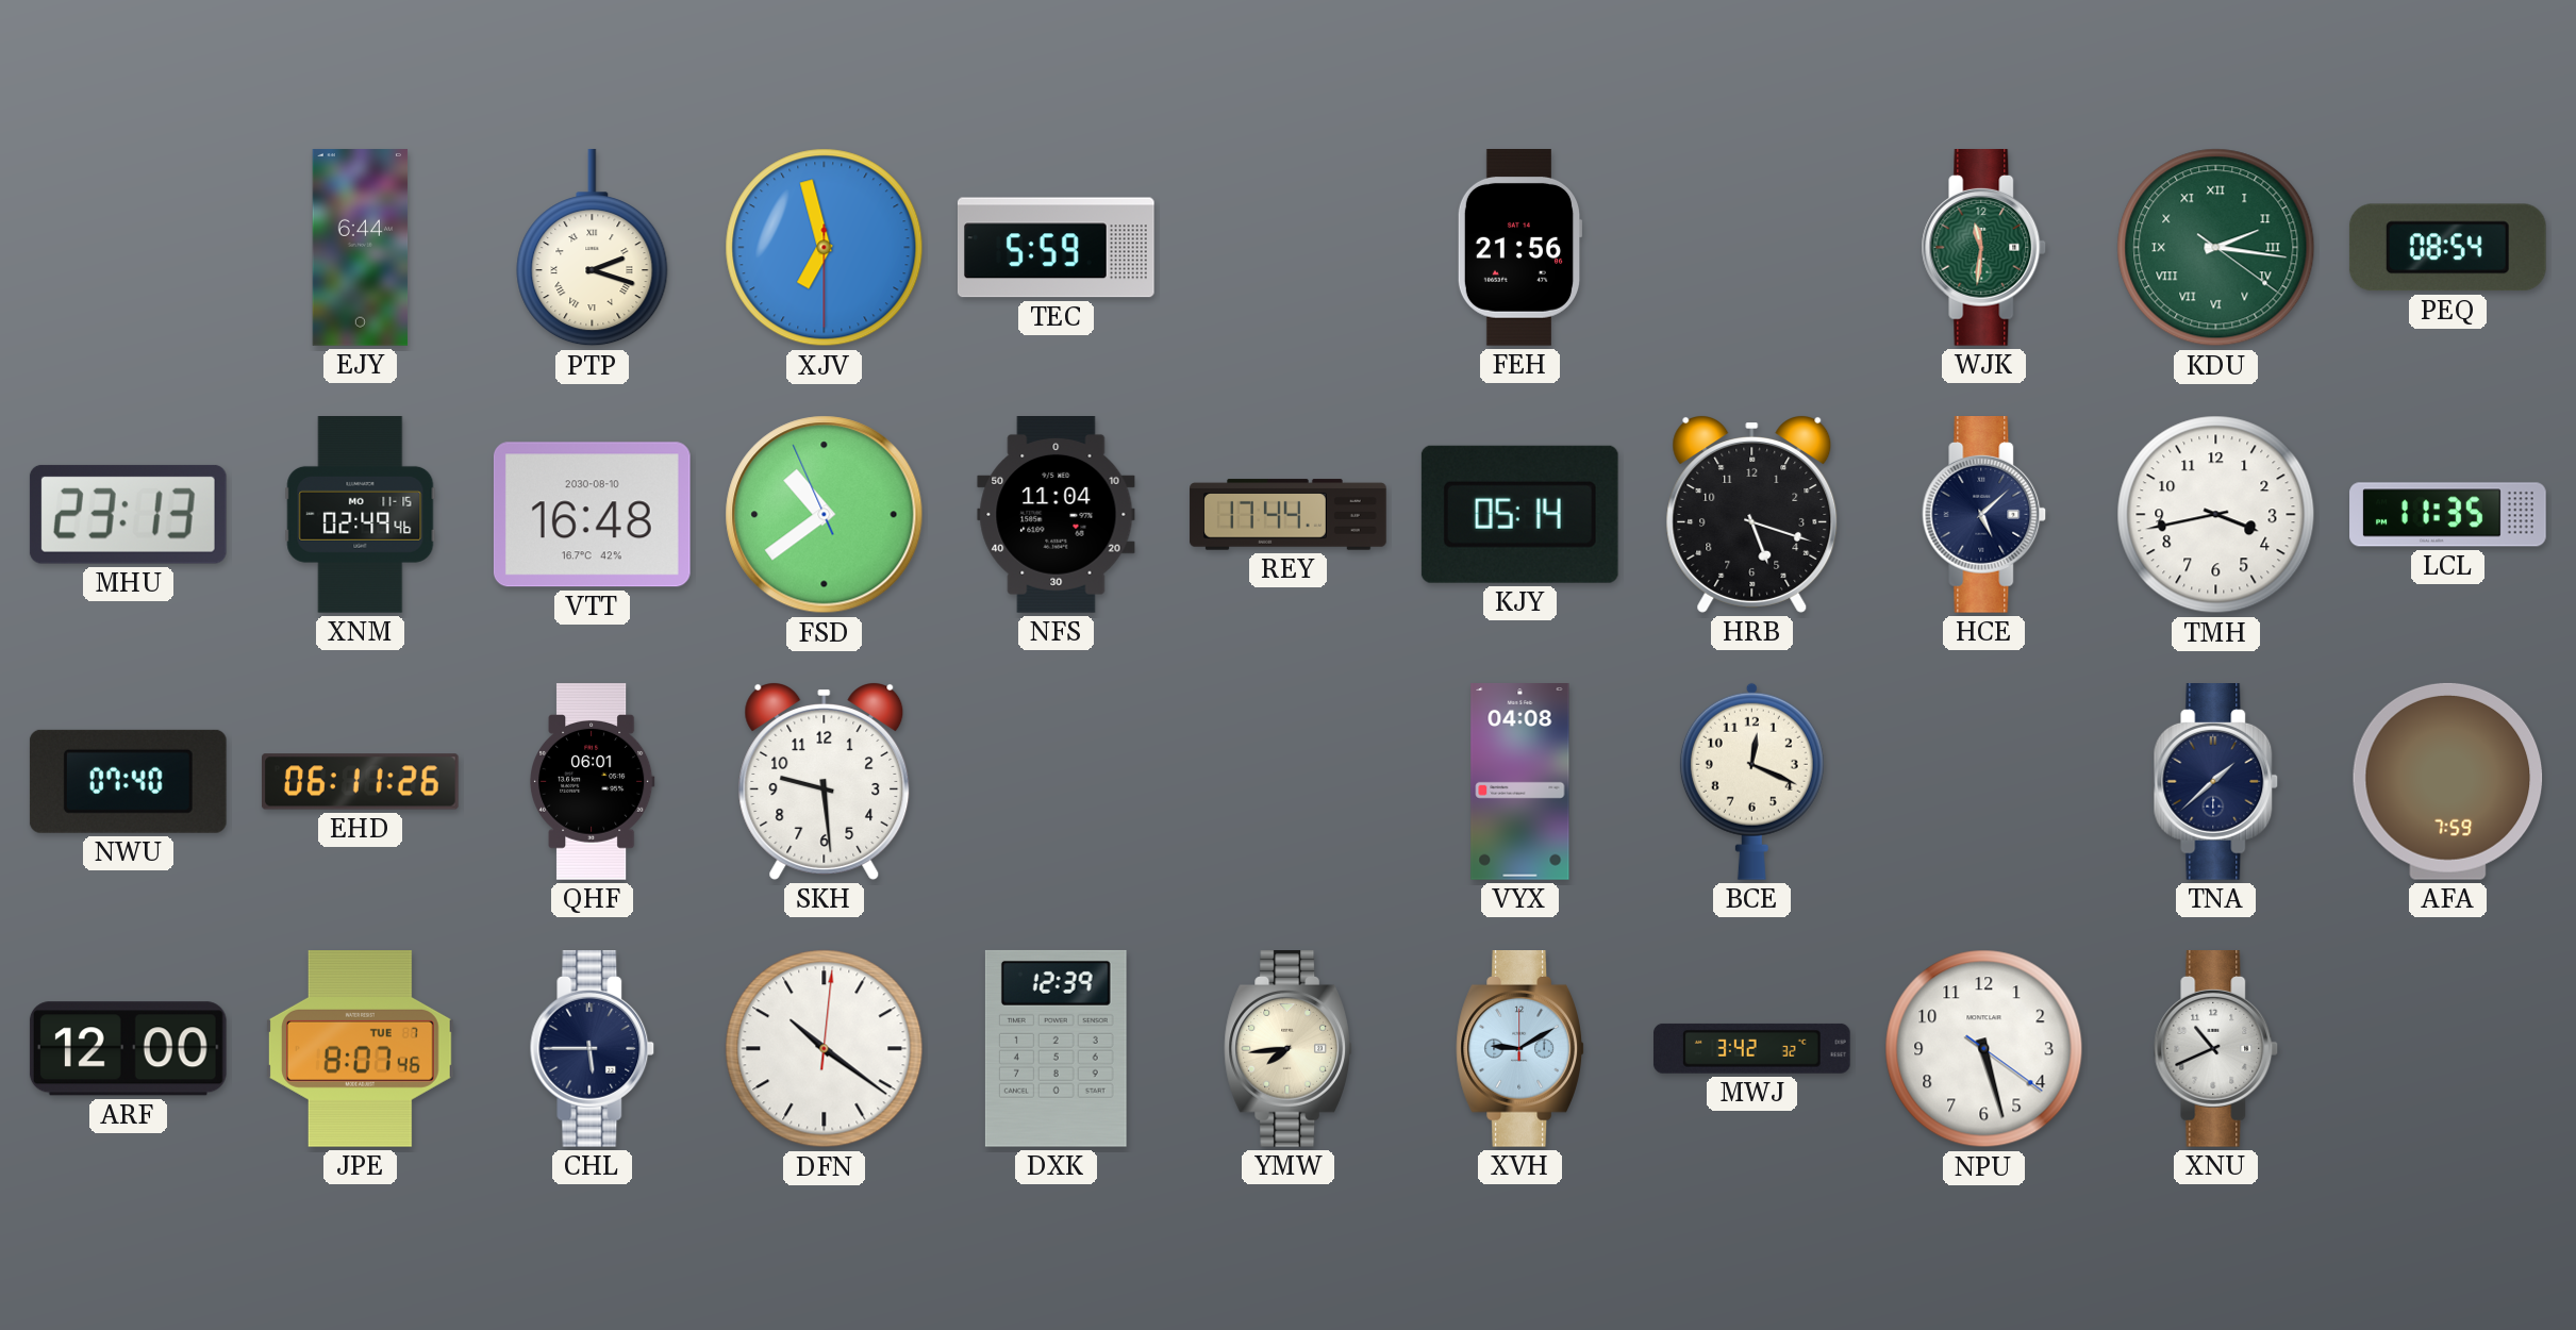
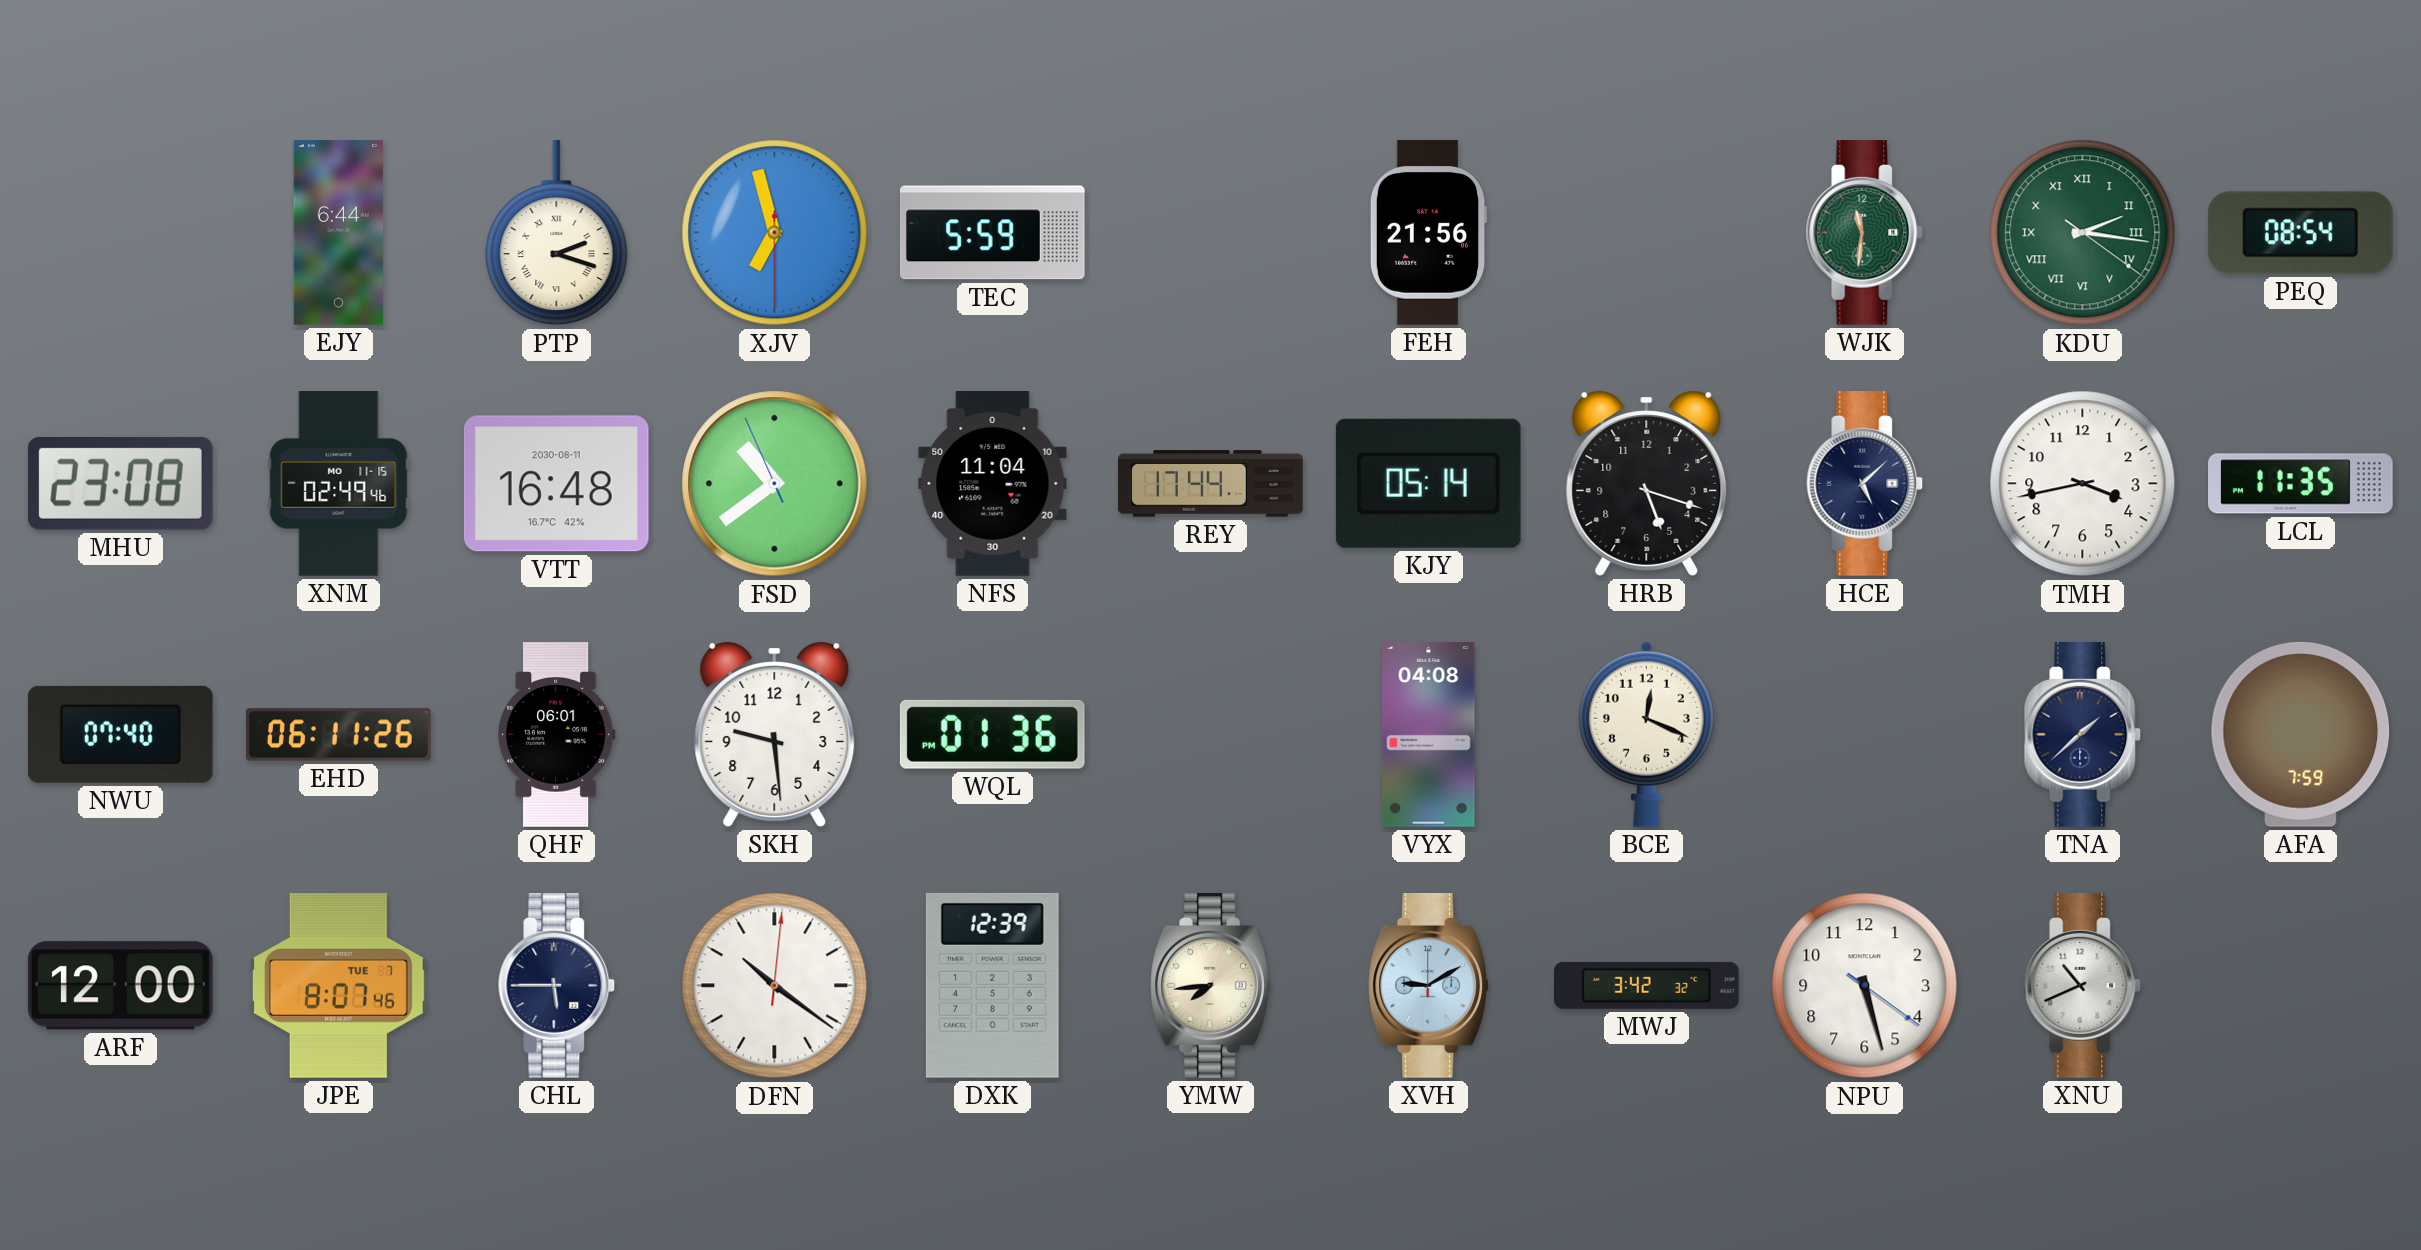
MHU: 23:13 -> 23:08 (120, 483)
VTT date: 2030-08-10 -> 2030-08-11 (556, 484)
WQL: none -> 01:36 (992, 734)
